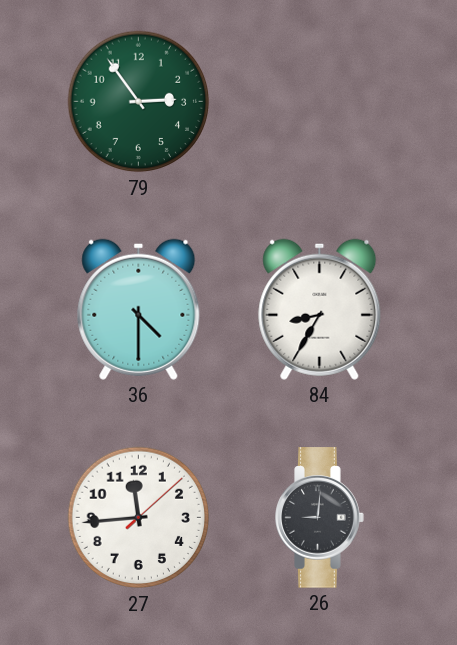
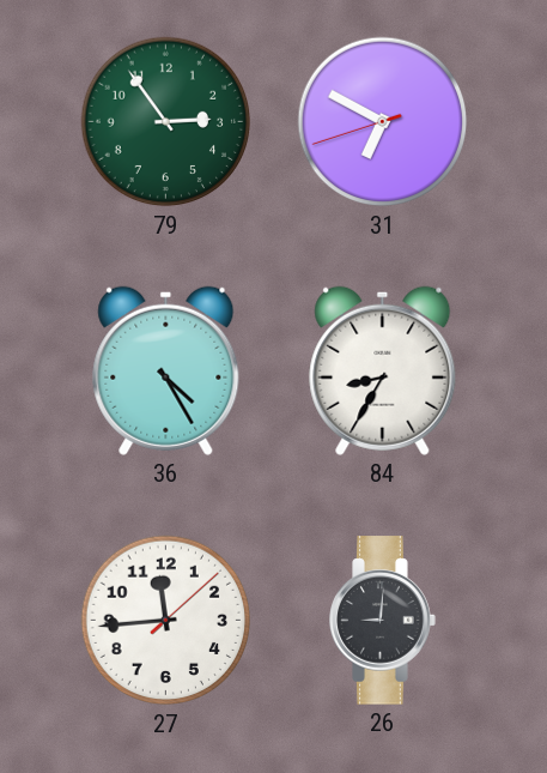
31: none -> 6:49 (383, 122)
36: 4:30 -> 4:25 (166, 370)
